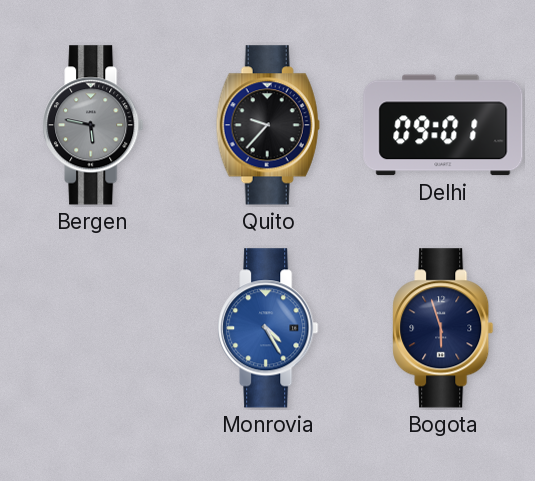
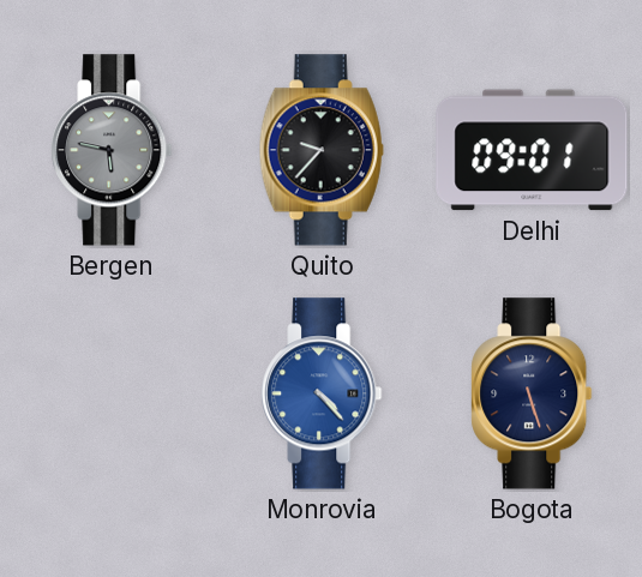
Monrovia: 4:25 -> 4:23 (322, 393)
Bogota: 5:57 -> 5:27 (532, 393)
